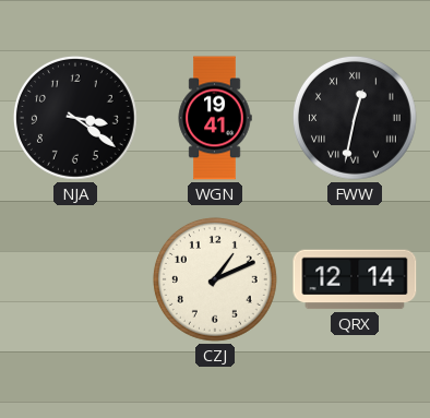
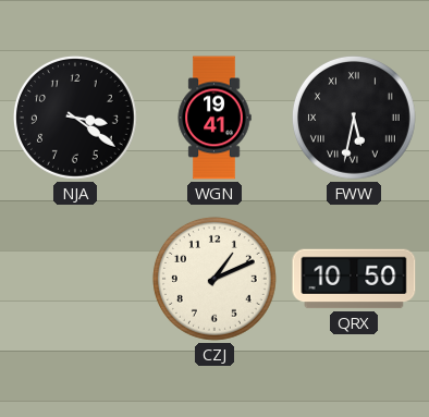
FWW: 12:32 -> 5:32 (354, 118)
QRX: 12:14 -> 10:50 (354, 279)
